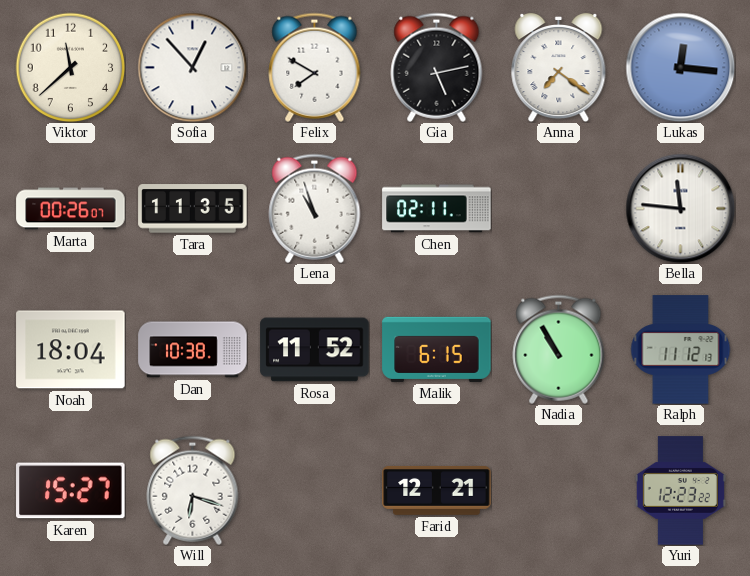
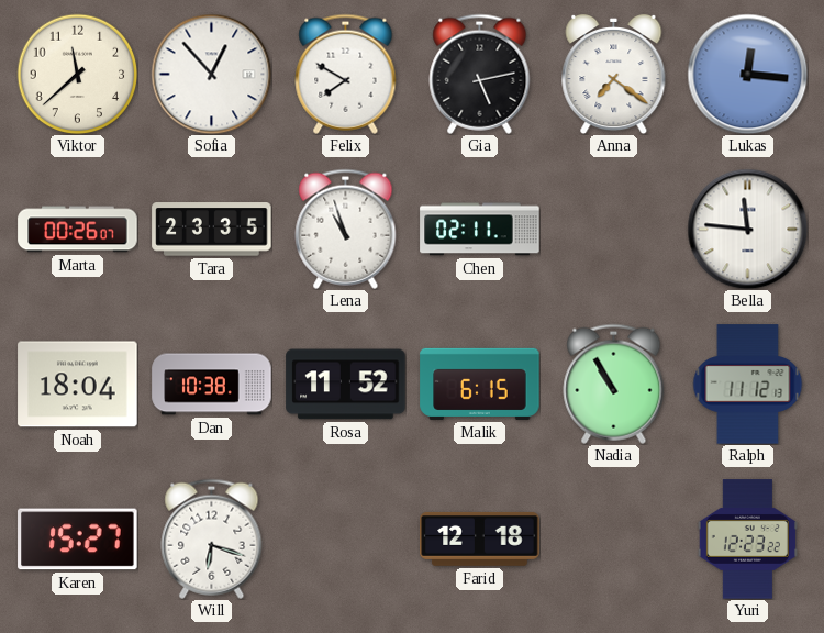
Tara: 11:35 -> 23:35 (212, 230)
Farid: 12:21 -> 12:18 (480, 540)
